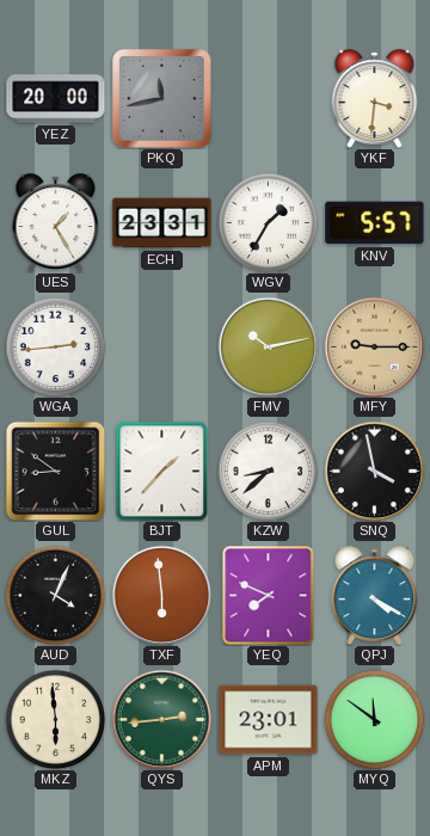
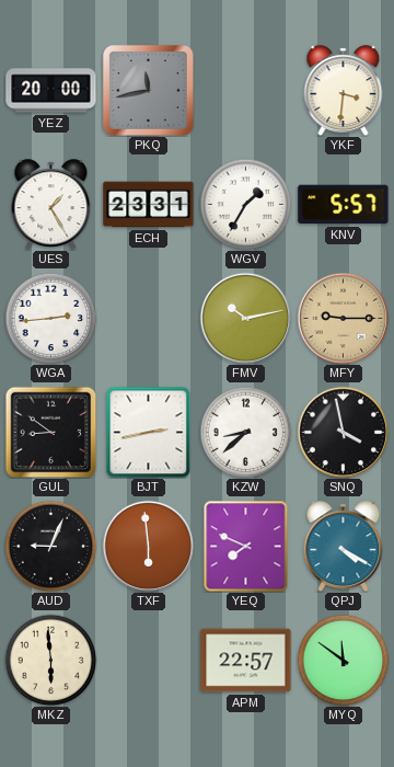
BJT: 1:37 -> 2:43 (149, 432)
AUD: 4:04 -> 9:04 (50, 546)
QYS: 2:44 -> none (161, 719)
APM: 23:01 -> 22:57 (246, 661)
